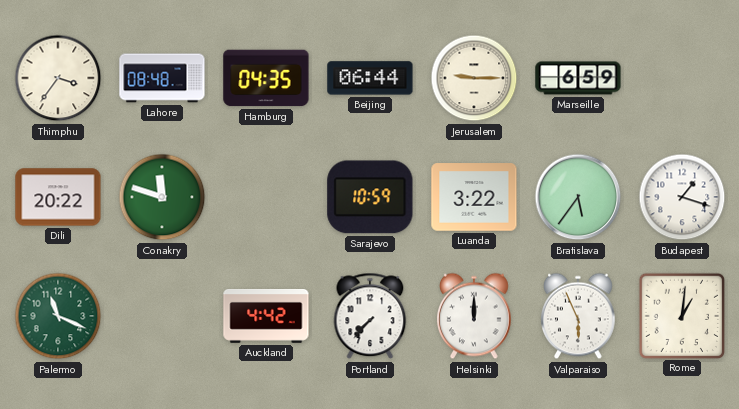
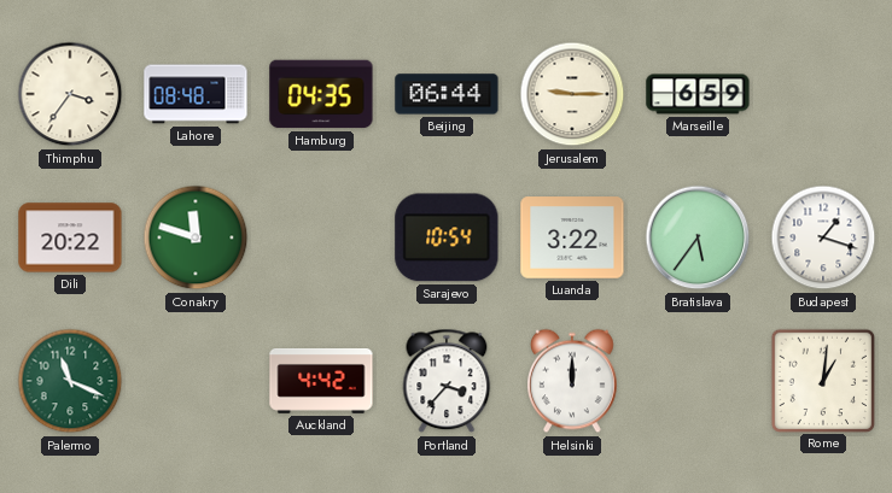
Sarajevo: 10:59 -> 10:54 (447, 237)
Portland: 7:37 -> 3:37 (447, 381)
Valparaiso: 5:56 -> none (579, 316)
